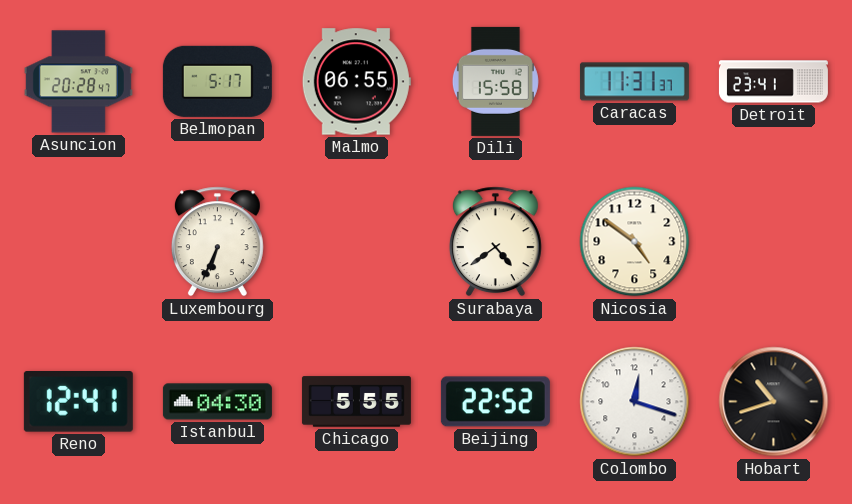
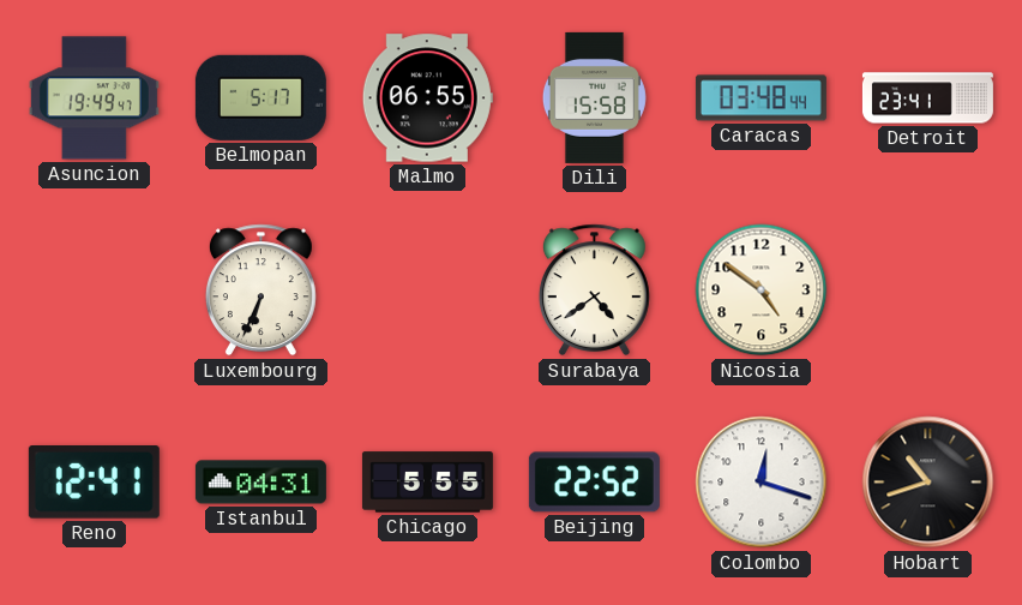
Asuncion: 20:28 -> 19:49 (94, 98)
Caracas: 11:31 -> 03:48 (761, 98)
Istanbul: 04:30 -> 04:31 (260, 483)
